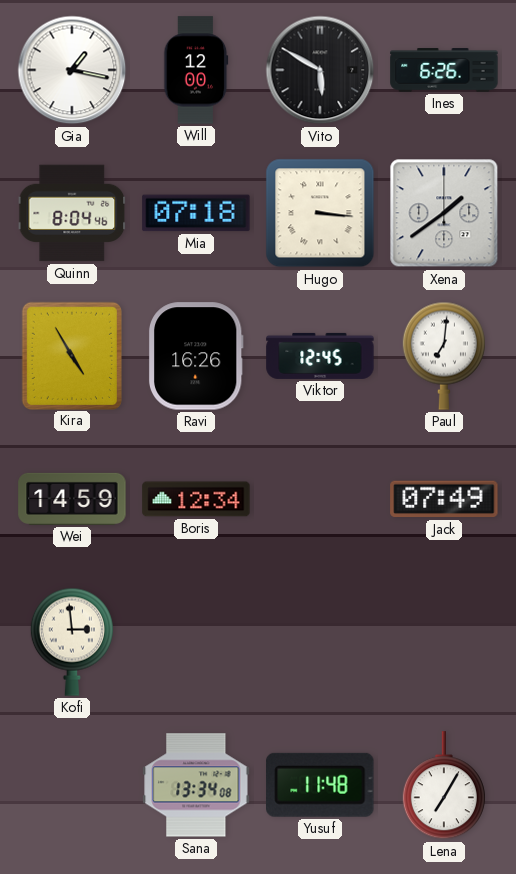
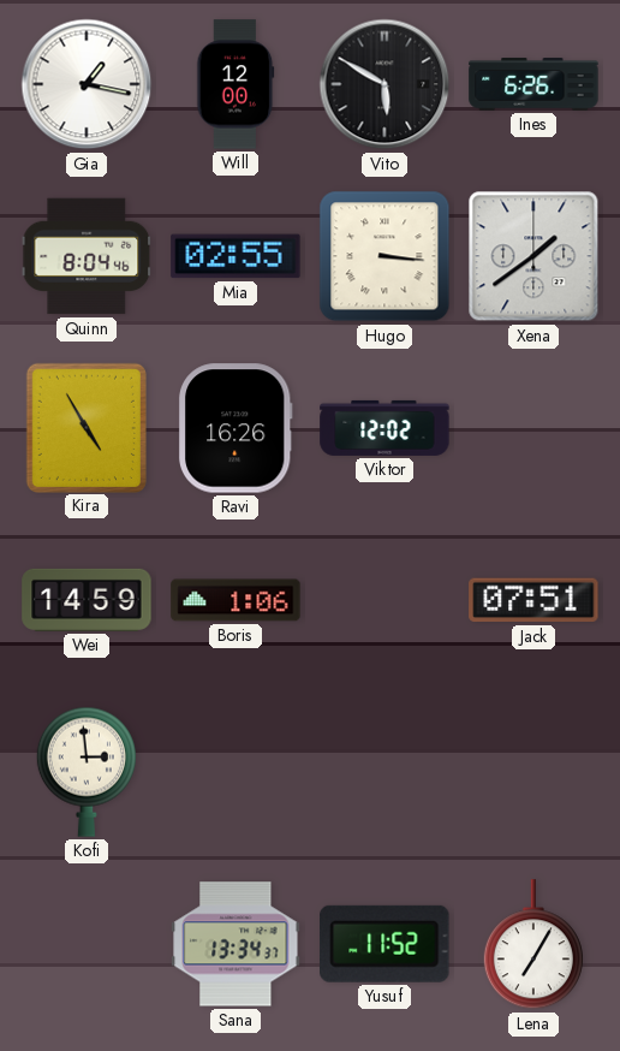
Mia: 07:18 -> 02:55 (236, 256)
Viktor: 12:45 -> 12:02 (384, 428)
Paul: 7:01 -> none (444, 356)
Boris: 12:34 -> 1:06 (236, 600)
Jack: 07:49 -> 07:51 (533, 600)
Sana: 13:34:08 -> 13:34:37 (236, 944)
Yusuf: 11:48 -> 11:52 (384, 944)
